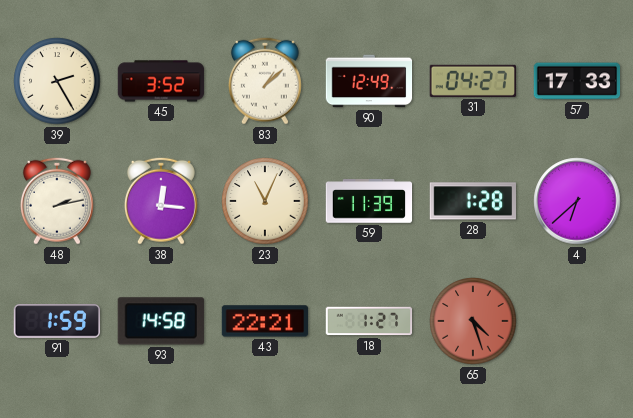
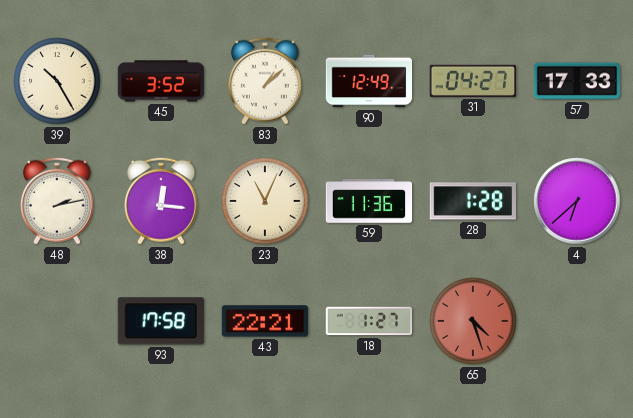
39: 2:25 -> 10:25 (57, 81)
59: 11:39 -> 11:36 (369, 201)
91: 1:59 -> none (57, 321)
93: 14:58 -> 17:58 (161, 321)
